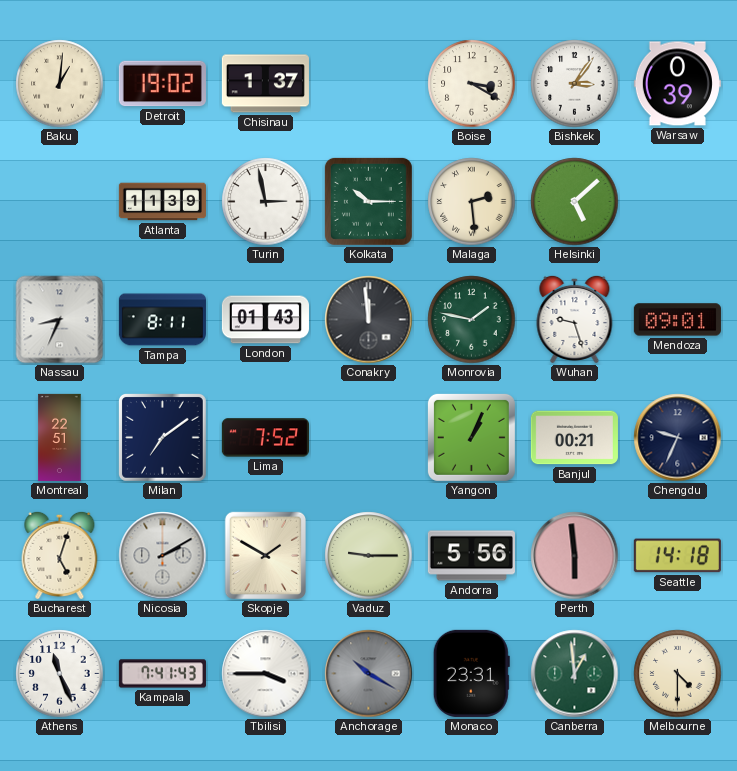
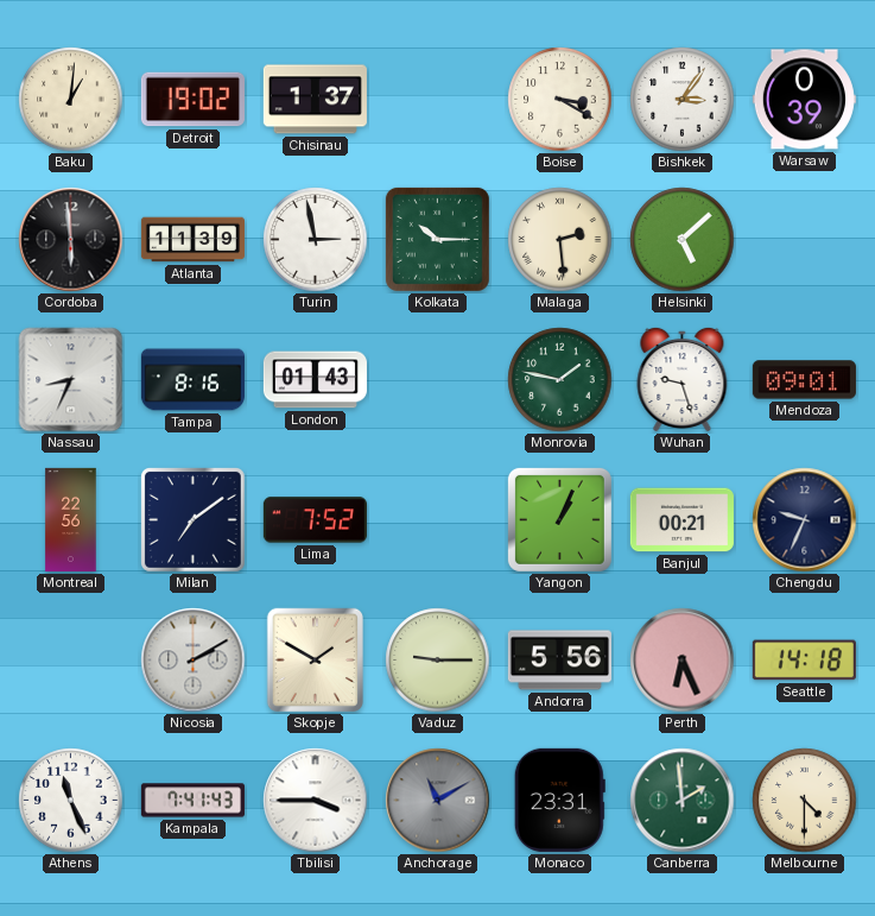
Cordoba: none -> 5:59 (71, 240)
Tampa: 8:11 -> 8:16 (192, 380)
Conakry: 11:59 -> none (369, 320)
Montreal: 22:51 -> 22:56 (71, 519)
Bucharest: 5:03 -> none (60, 555)
Perth: 5:59 -> 6:26 (683, 661)
Anchorage: 10:20 -> 11:10 (438, 801)
Canberra: 12:59 -> 1:59 (683, 801)
